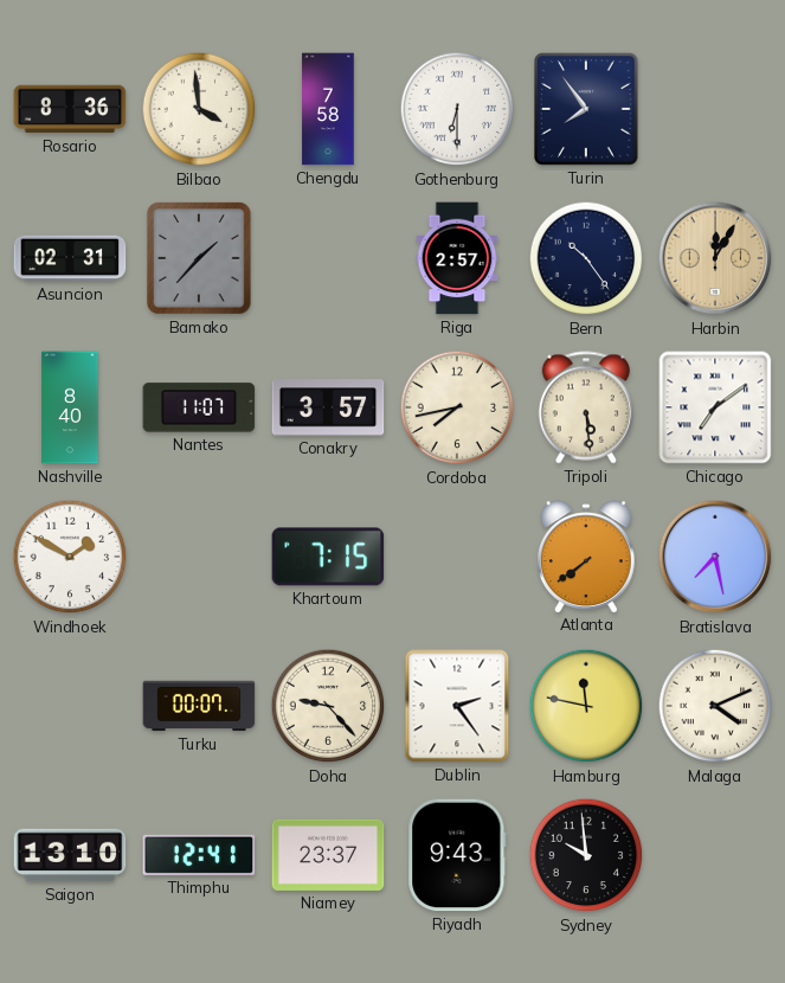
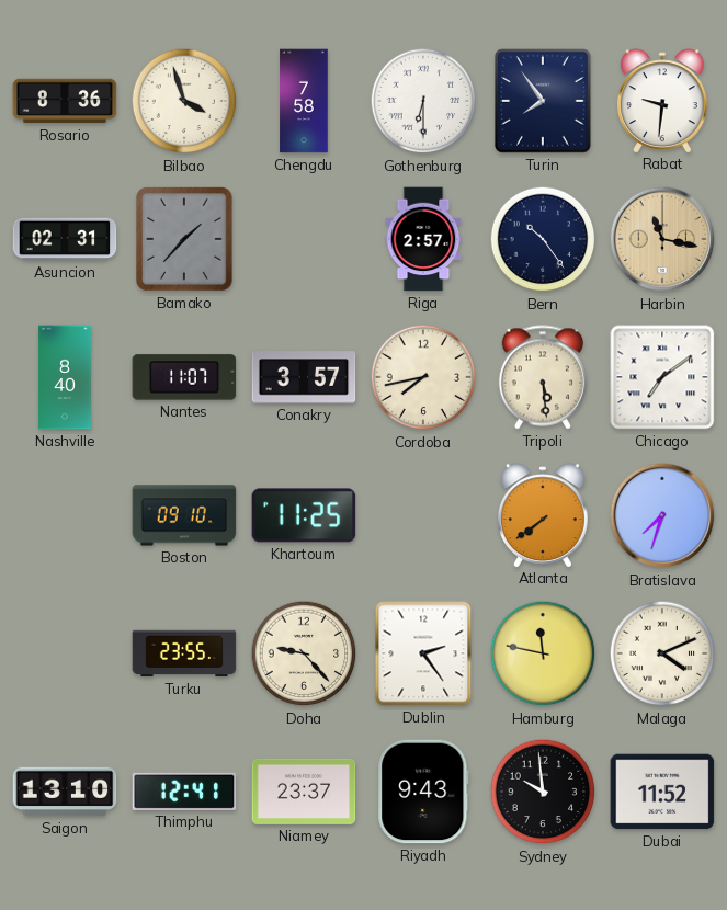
Bilbao: 3:59 -> 3:57 (184, 101)
Rabat: none -> 9:31 (663, 101)
Harbin: 12:05 -> 11:17 (662, 239)
Windhoek: 1:50 -> none (70, 557)
Boston: none -> 09:10 (184, 515)
Khartoum: 7:15 -> 11:25 (304, 515)
Bratislava: 7:28 -> 7:33 (662, 515)
Turku: 00:07 -> 23:55 (184, 653)
Dubai: none -> 11:52 (662, 792)
